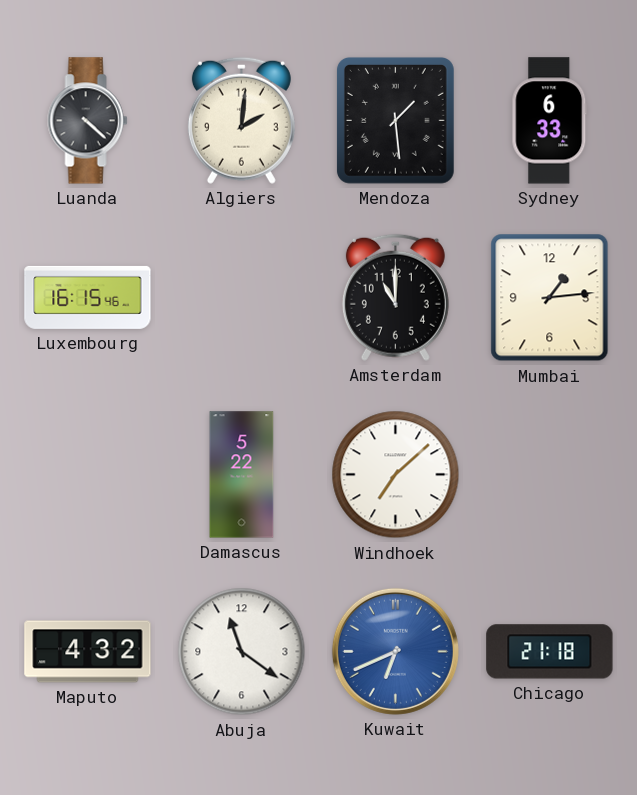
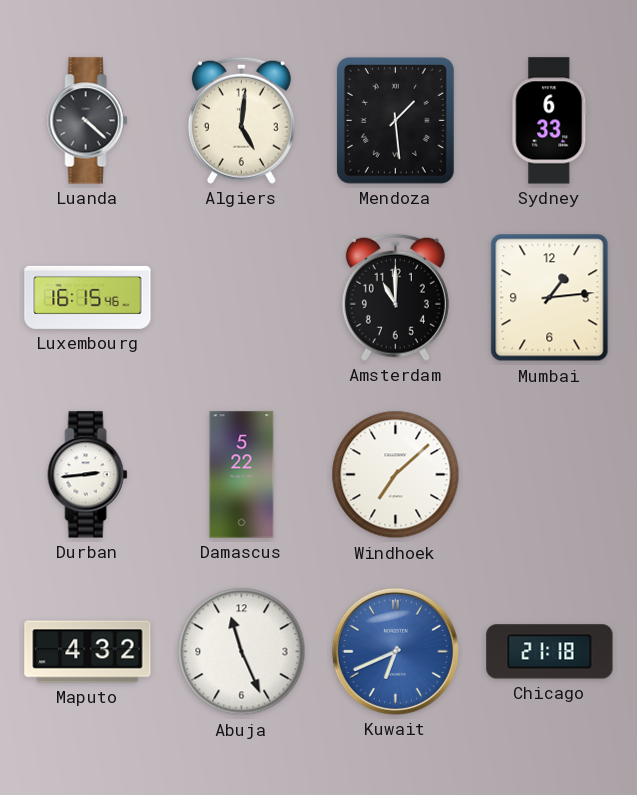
Algiers: 2:01 -> 5:01 (241, 120)
Durban: none -> 2:44 (88, 475)
Abuja: 11:21 -> 11:26 (242, 652)
